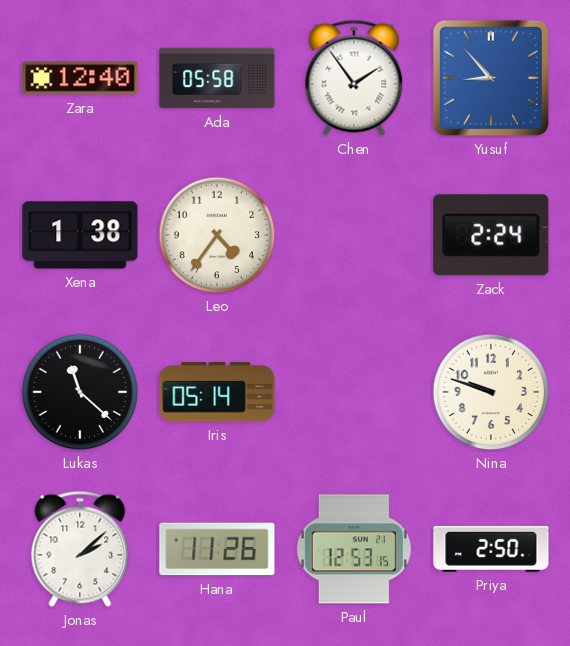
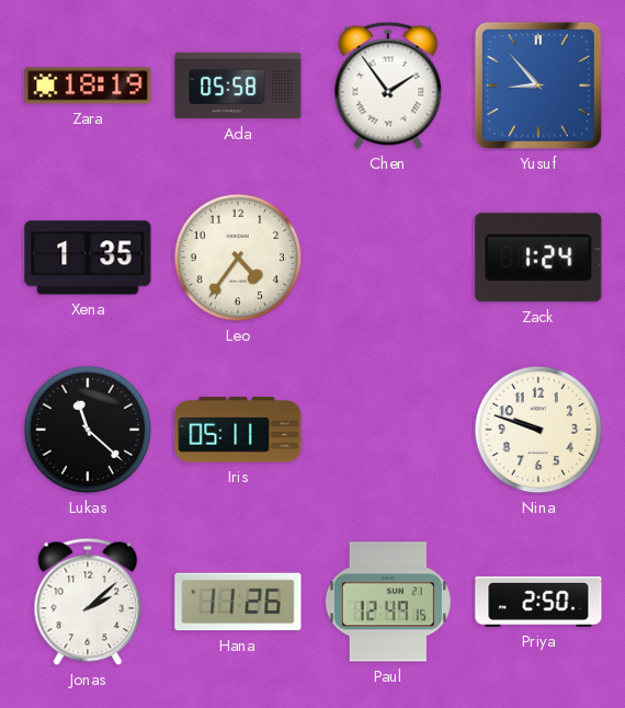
Zara: 12:40 -> 18:19 (88, 85)
Xena: 1:38 -> 1:35 (88, 258)
Zack: 2:24 -> 1:24 (538, 258)
Iris: 05:14 -> 05:11 (238, 430)
Paul: 12:53 -> 12:49 (388, 602)
